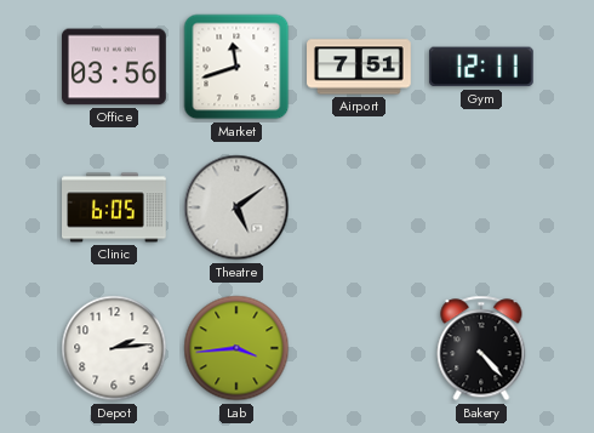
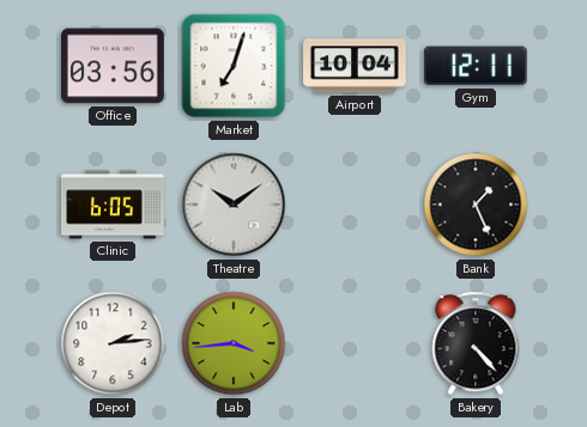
Market: 11:42 -> 7:03 (234, 66)
Airport: 7:51 -> 10:04 (355, 66)
Theatre: 5:09 -> 10:09 (234, 205)
Bank: none -> 1:26 (476, 205)
